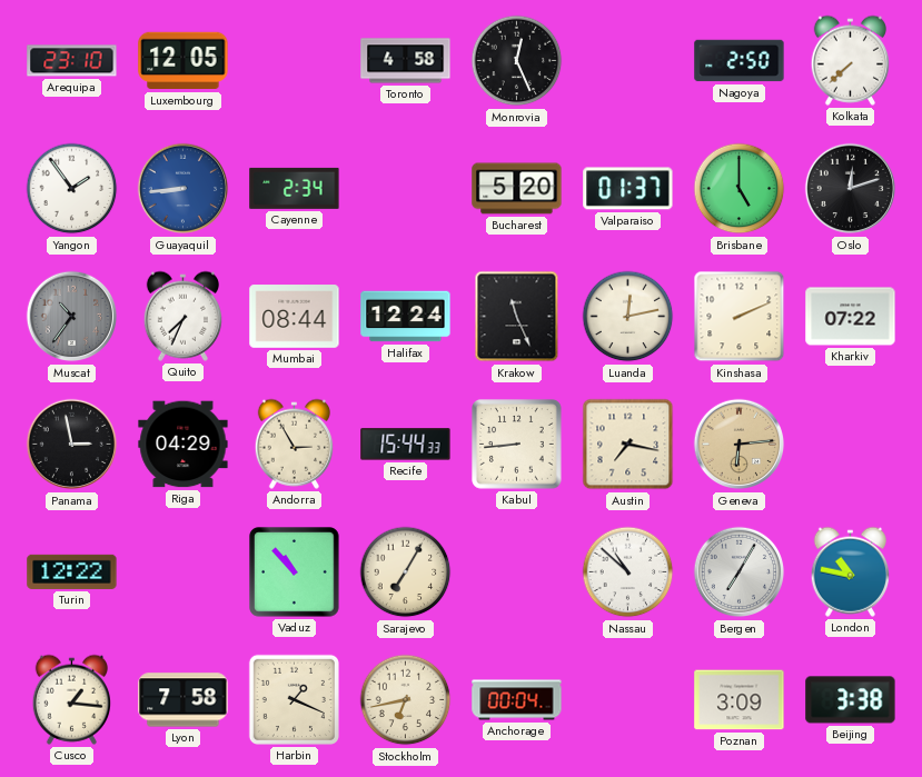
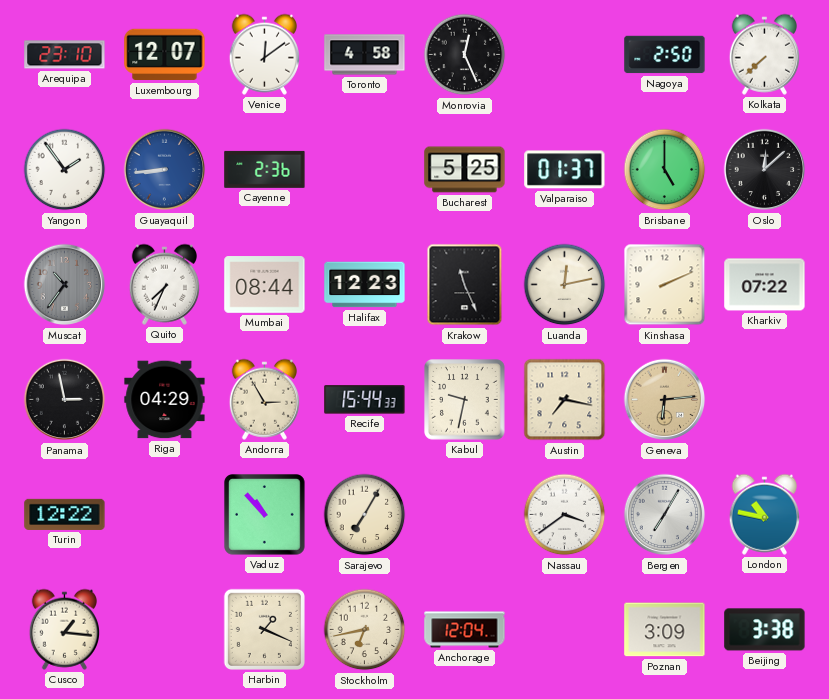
Luxembourg: 12:05 -> 12:07 (165, 55)
Venice: none -> 12:09 (264, 54)
Cayenne: 2:34 -> 2:36 (265, 169)
Bucharest: 5:20 -> 5:25 (465, 170)
Oslo: 12:12 -> 12:08 (765, 170)
Halifax: 12:24 -> 12:23 (365, 285)
Kabul: 8:44 -> 9:32 (465, 400)
Nassau: 10:52 -> 3:39 (565, 515)
Lyon: 7:58 -> none (184, 700)
Anchorage: 00:04 -> 12:04 (465, 630)
